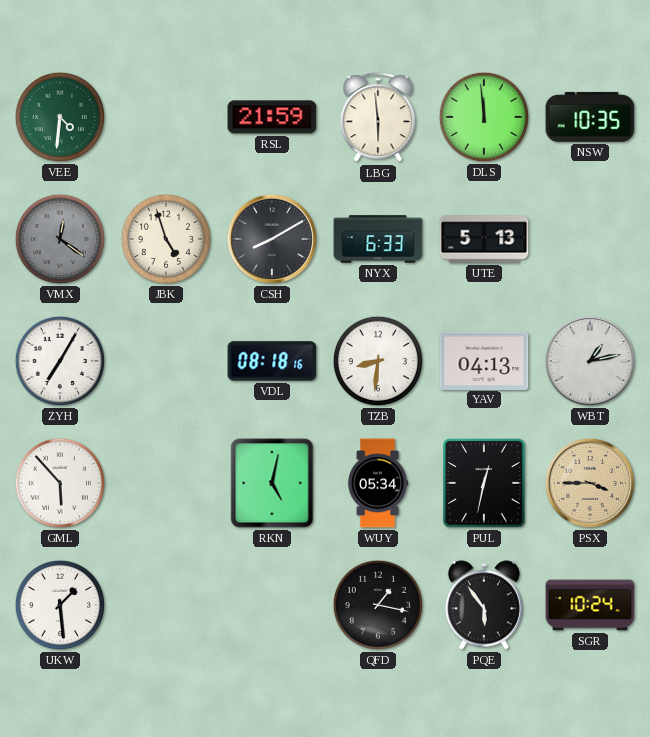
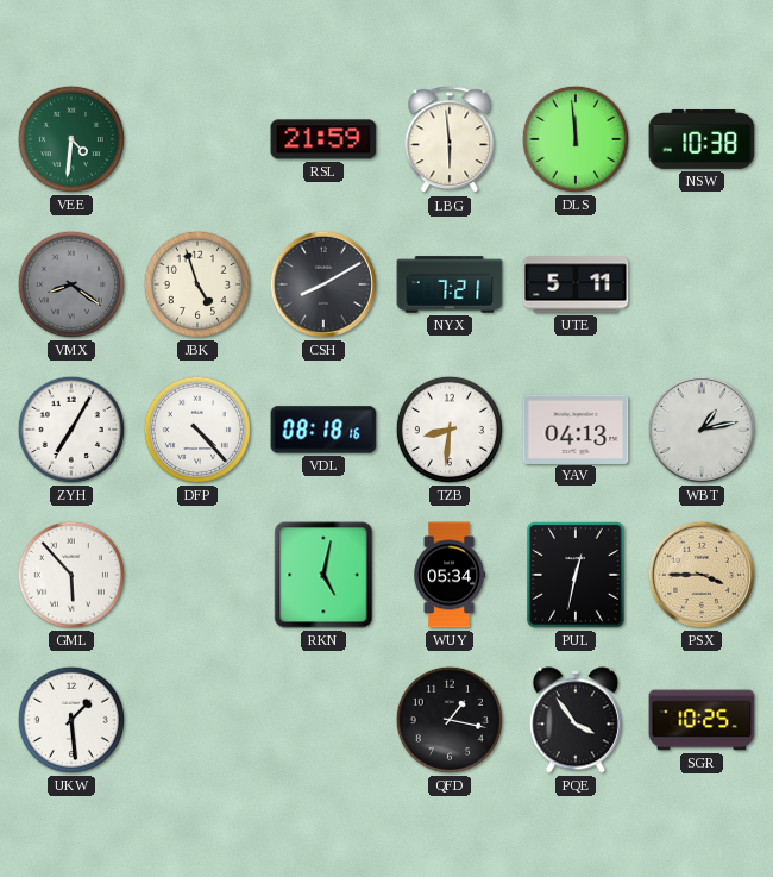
NSW: 10:35 -> 10:38 (702, 139)
VMX: 12:21 -> 8:21 (71, 284)
NYX: 6:33 -> 7:21 (450, 284)
UTE: 5:13 -> 5:11 (576, 284)
DFP: none -> 4:23 (197, 430)
PQE: 5:54 -> 3:54 (576, 720)
SGR: 10:24 -> 10:25 (702, 720)
